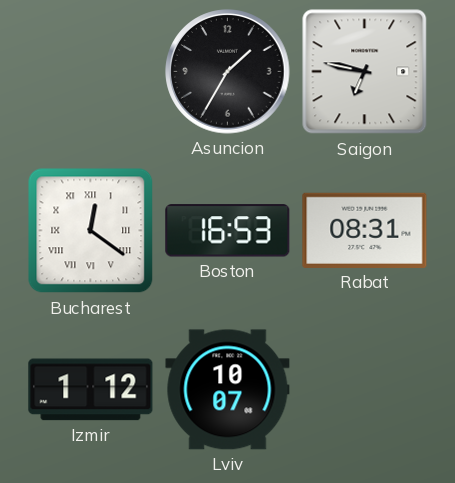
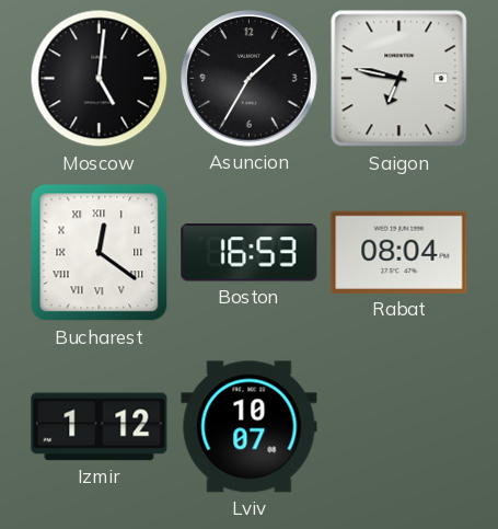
Moscow: none -> 5:01 (100, 79)
Rabat: 08:31 -> 08:04 (399, 252)
